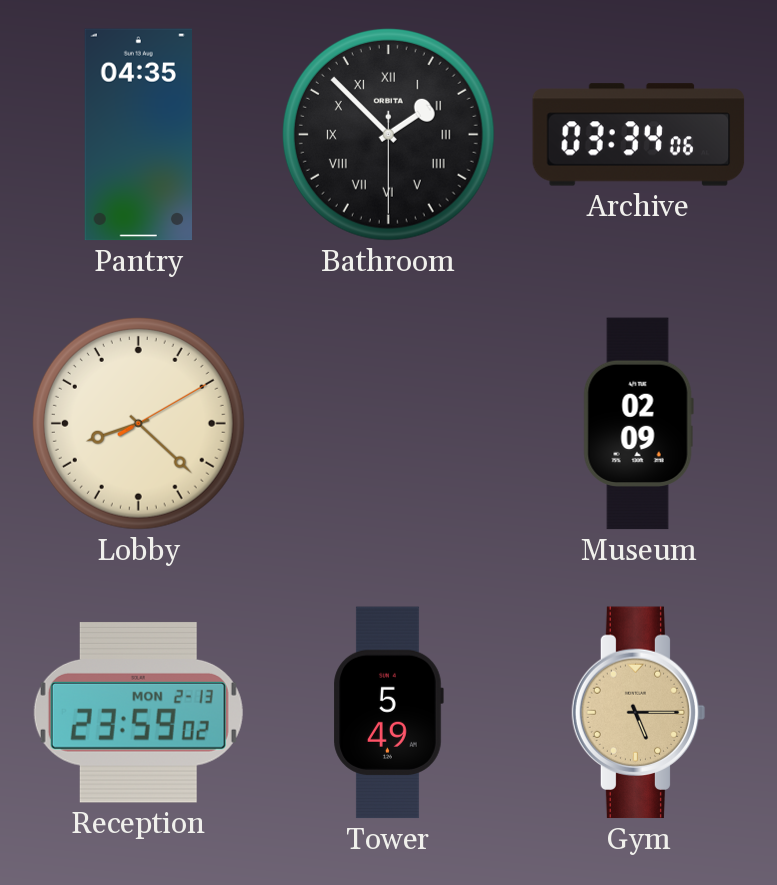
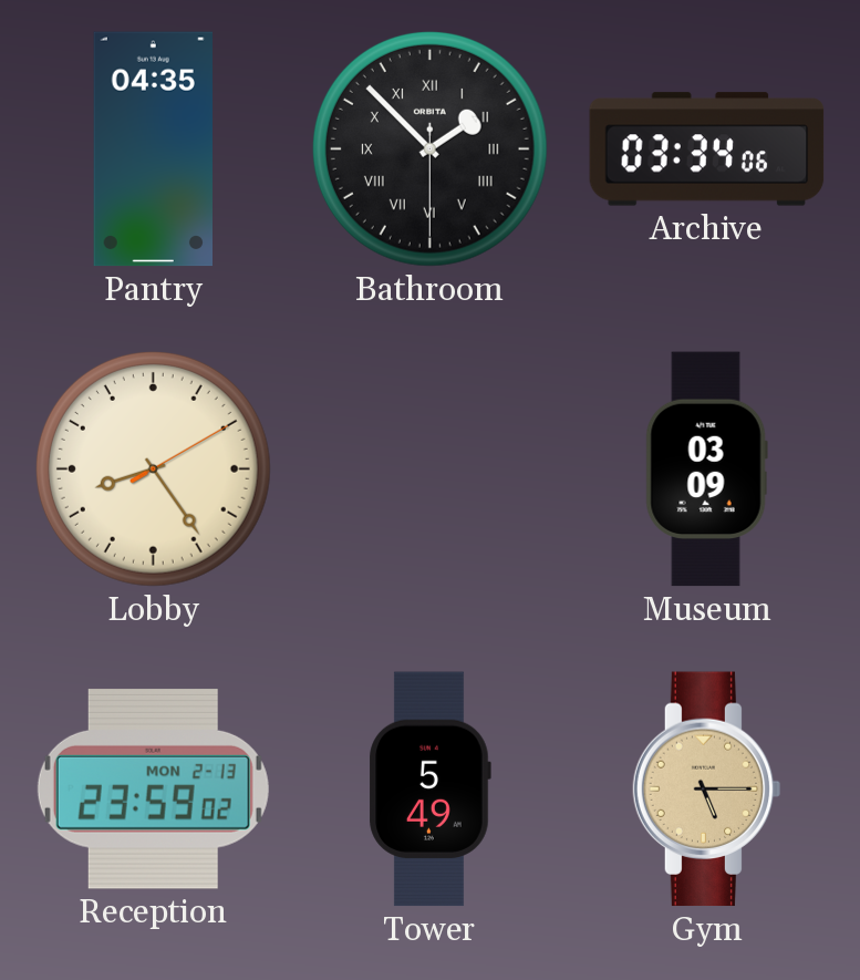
Lobby: 8:22 -> 8:24 (153, 468)
Museum: 02:09 -> 03:09 (706, 470)
